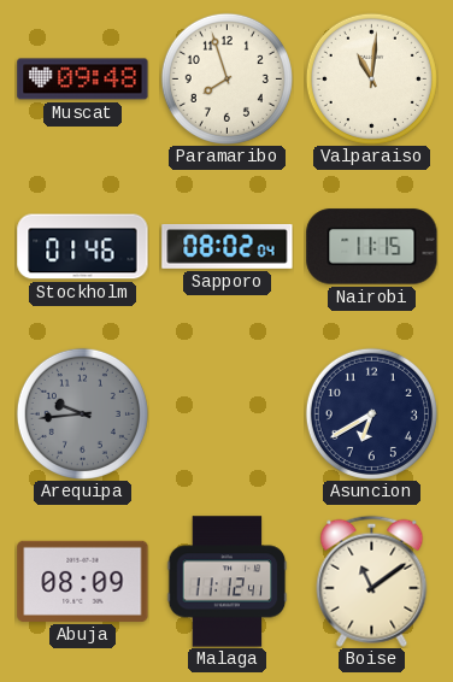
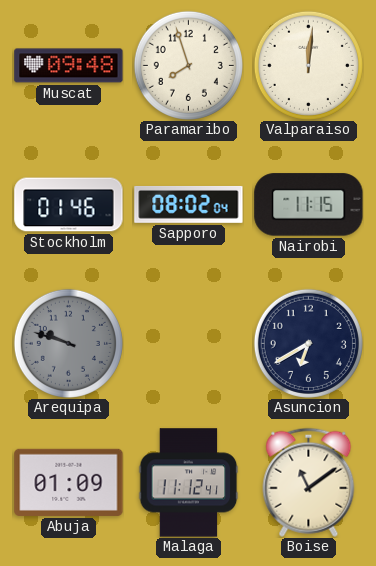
Valparaiso: 11:01 -> 12:01 (308, 65)
Arequipa: 9:44 -> 9:48 (68, 343)
Abuja: 08:09 -> 01:09 (69, 482)
